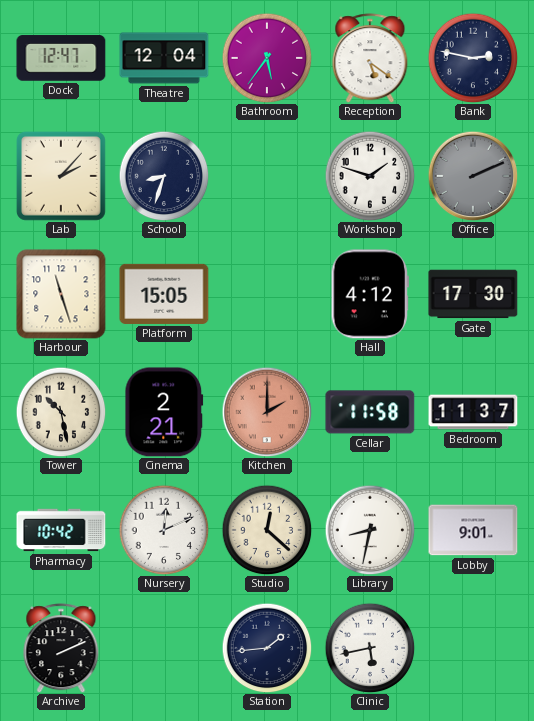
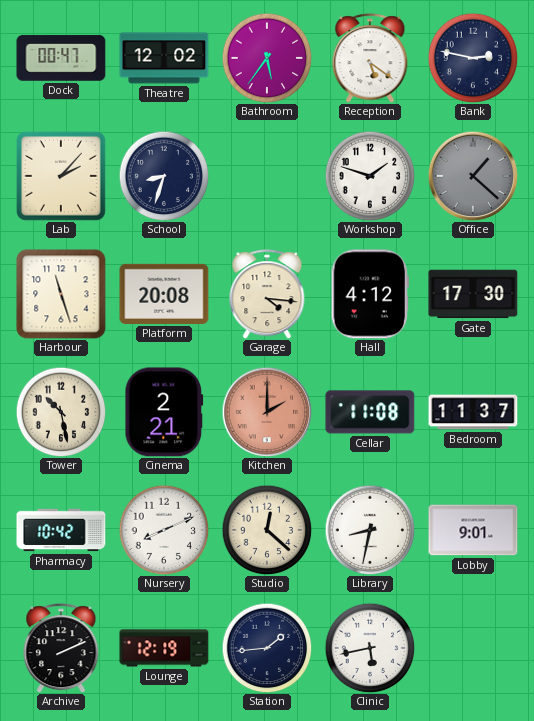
Dock: 12:47 -> 00:47 (61, 58)
Theatre: 12:04 -> 12:02 (164, 58)
Office: 2:11 -> 1:22 (473, 176)
Platform: 15:05 -> 20:08 (164, 294)
Garage: none -> 4:16 (267, 294)
Cellar: 11:58 -> 11:08 (370, 412)
Nursery: 12:11 -> 8:11 (164, 530)
Lounge: none -> 12:19 (164, 648)
